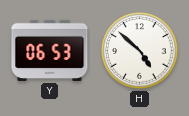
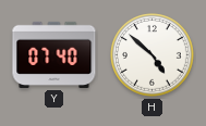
Y: 06:53 -> 07:40 (54, 54)
